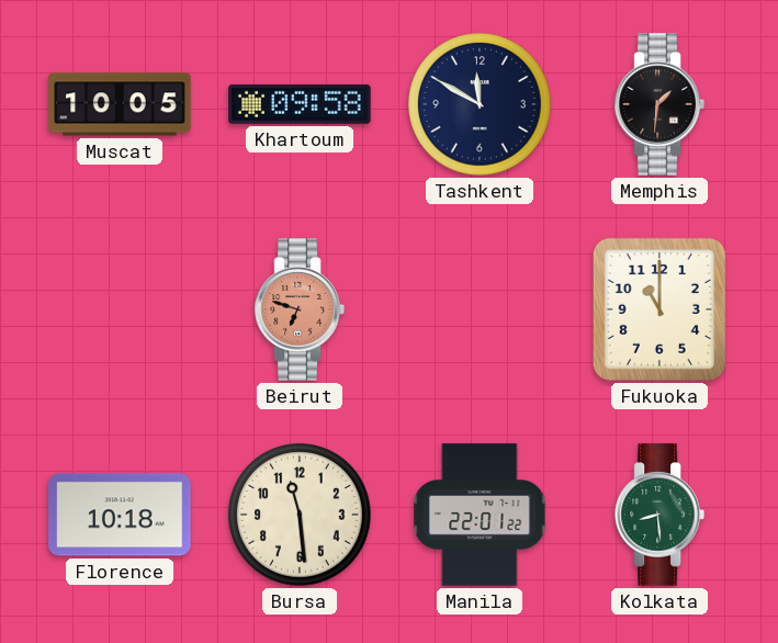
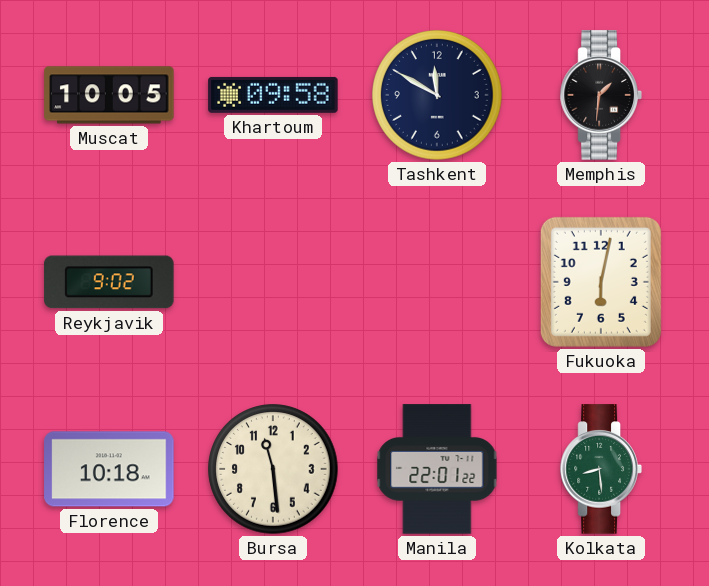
Reykjavik: none -> 9:02 (109, 282)
Beirut: 6:48 -> none (300, 309)
Fukuoka: 11:00 -> 6:02 (601, 282)
